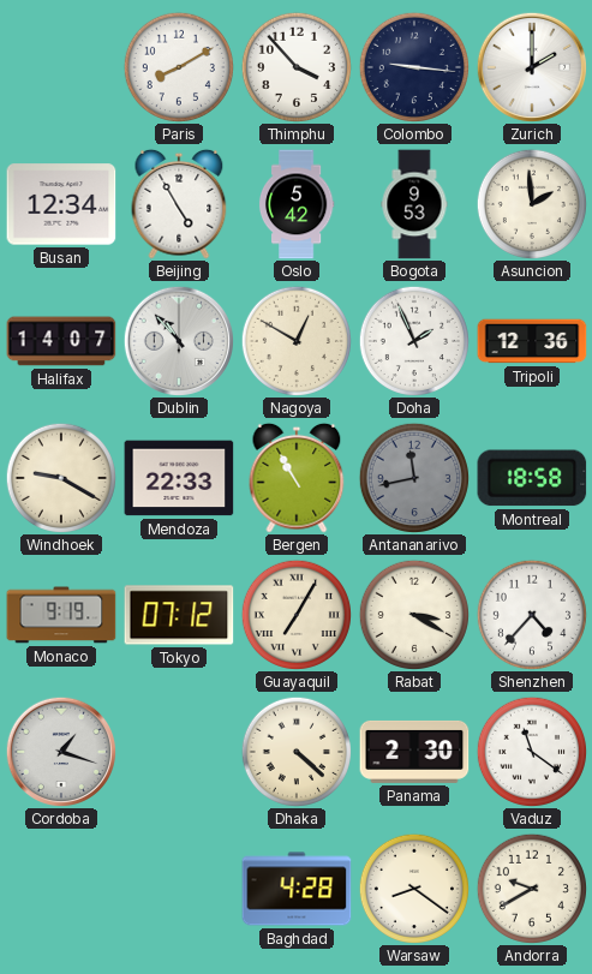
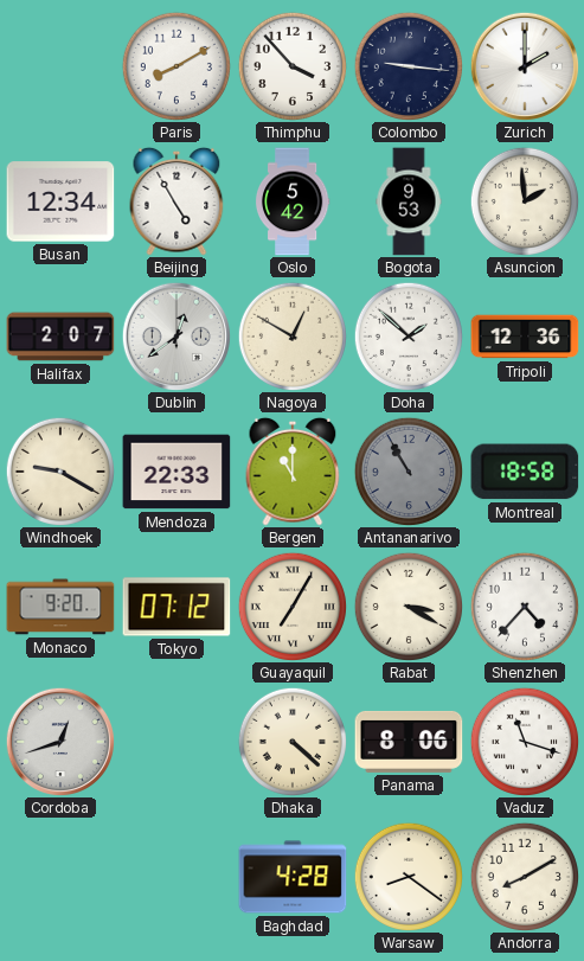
Halifax: 14:07 -> 2:07 (60, 337)
Dublin: 10:53 -> 12:39 (175, 335)
Doha: 1:56 -> 1:52 (407, 335)
Bergen: 10:55 -> 11:00 (293, 472)
Antananarivo: 11:43 -> 10:55 (407, 470)
Monaco: 9:19 -> 9:20 (60, 607)
Cordoba: 1:18 -> 12:42 (59, 741)
Panama: 2:30 -> 8:06 (409, 742)
Vaduz: 11:21 -> 11:18 (524, 741)
Andorra: 9:40 -> 8:10 (524, 876)
